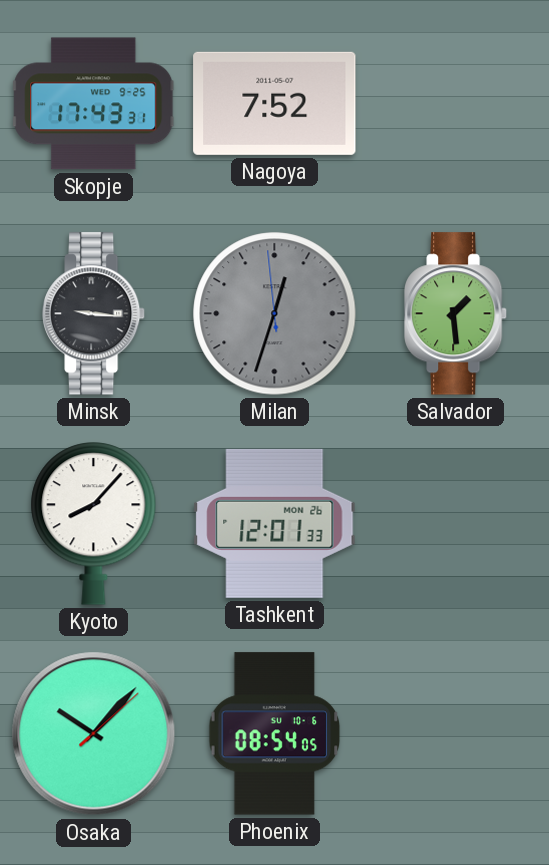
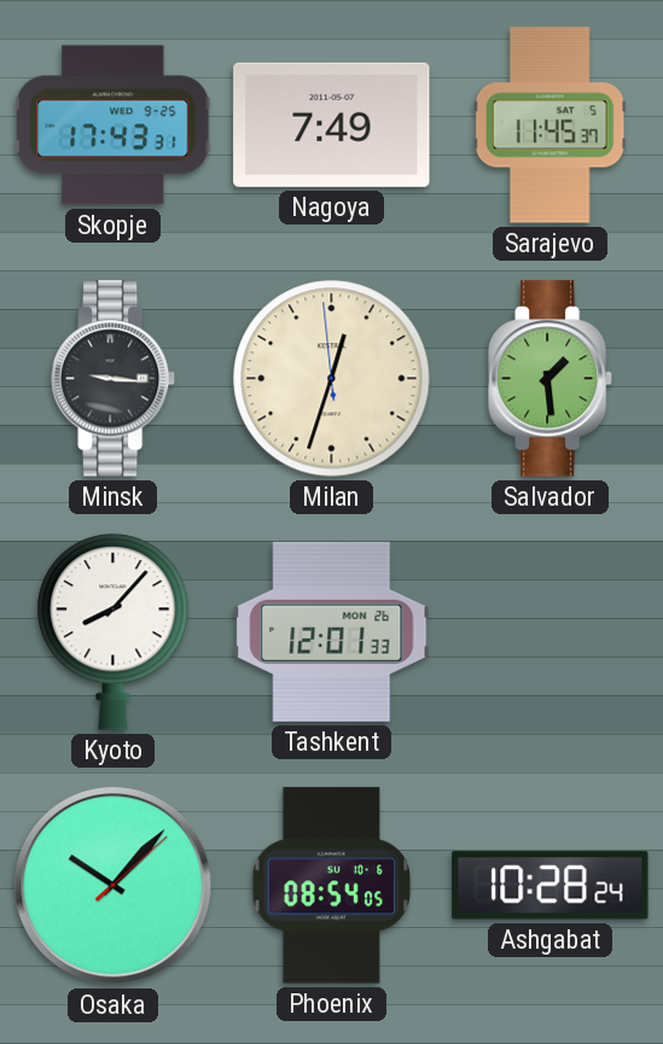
Nagoya: 7:52 -> 7:49 (332, 124)
Sarajevo: none -> 11:45 (549, 126)
Milan dial: grey -> cream (332, 379)
Ashgabat: none -> 10:28 (551, 886)
